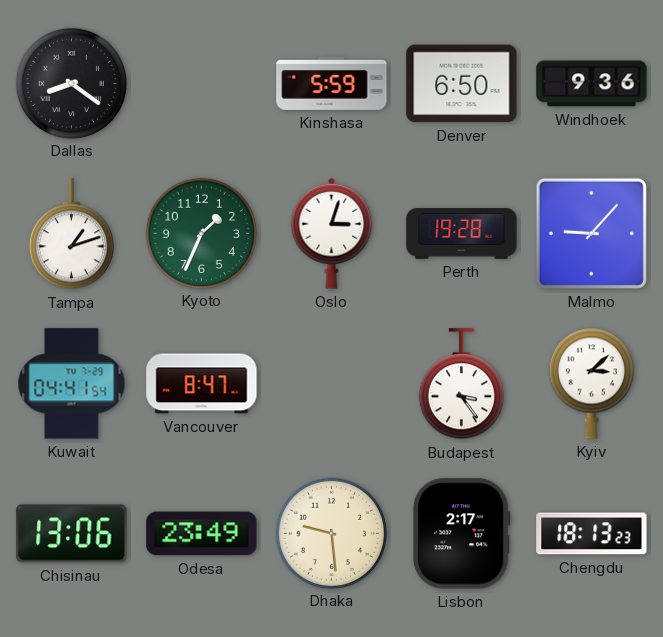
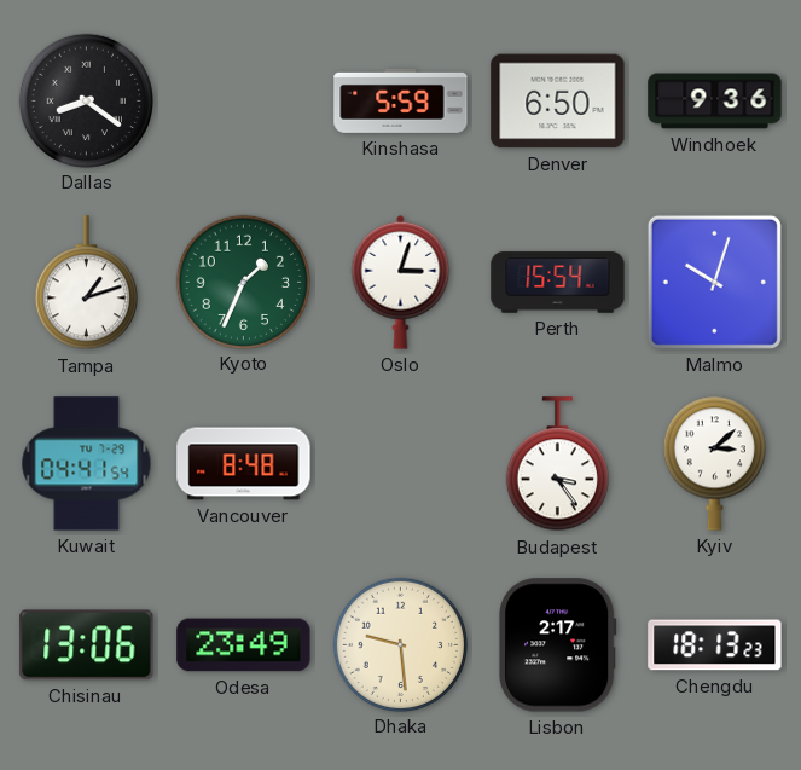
Perth: 19:28 -> 15:54 (558, 283)
Malmo: 9:07 -> 10:03 (714, 282)
Vancouver: 8:47 -> 8:48 (244, 464)
